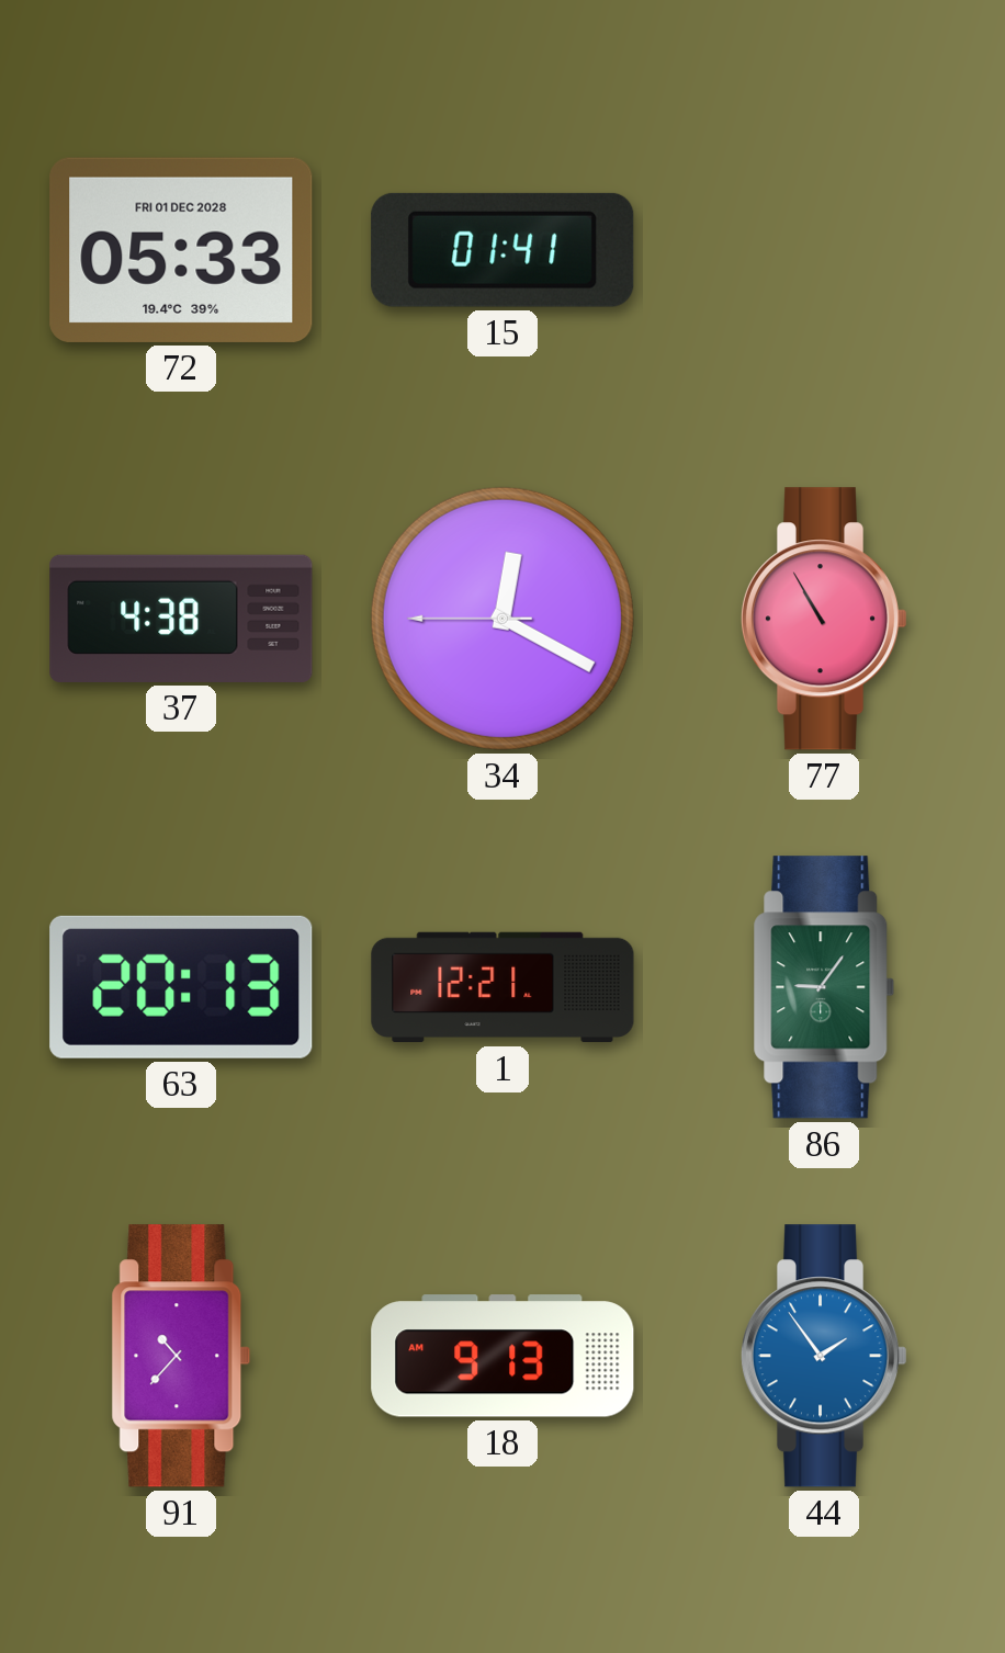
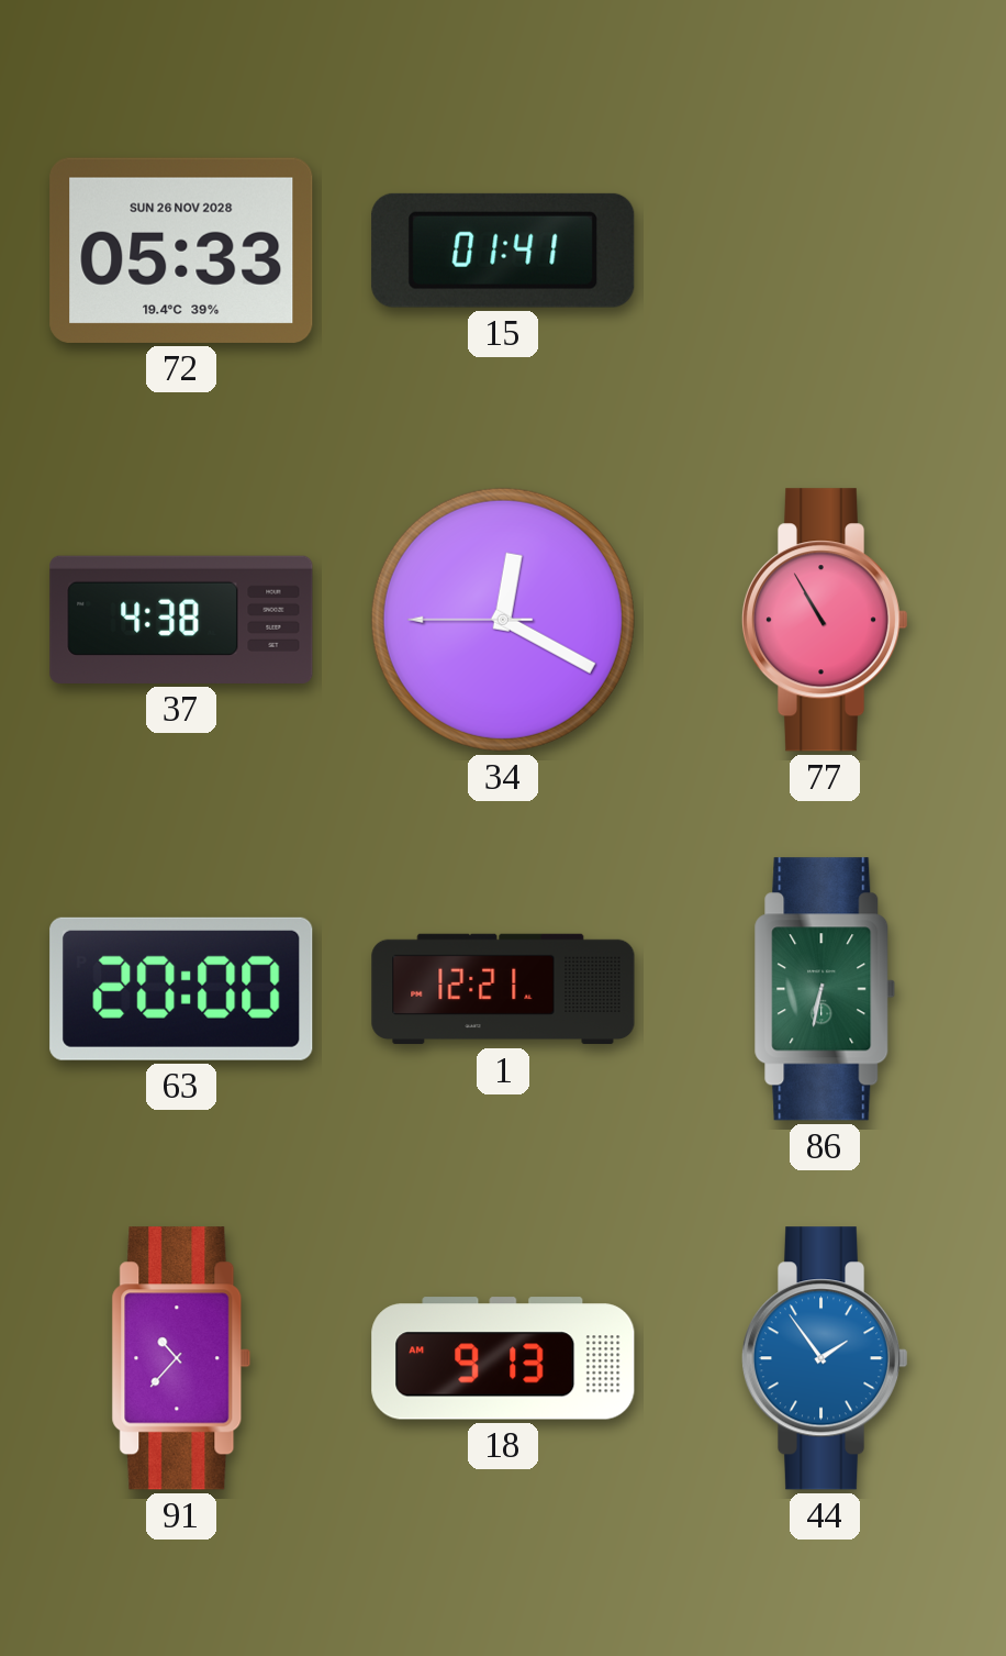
72 date: FRI 01 DEC 2028 -> SUN 26 NOV 2028 (181, 251)
63: 20:13 -> 20:00 (181, 989)
86: 9:06 -> 6:32 (825, 989)
